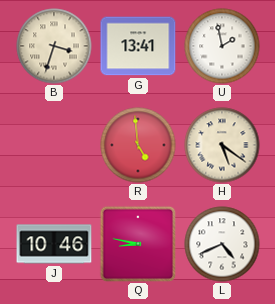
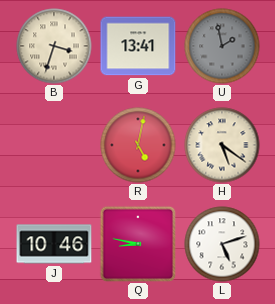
U dial: white -> grey (222, 46)
R: 4:59 -> 5:02 (138, 145)
L: 4:41 -> 5:12 (222, 244)
